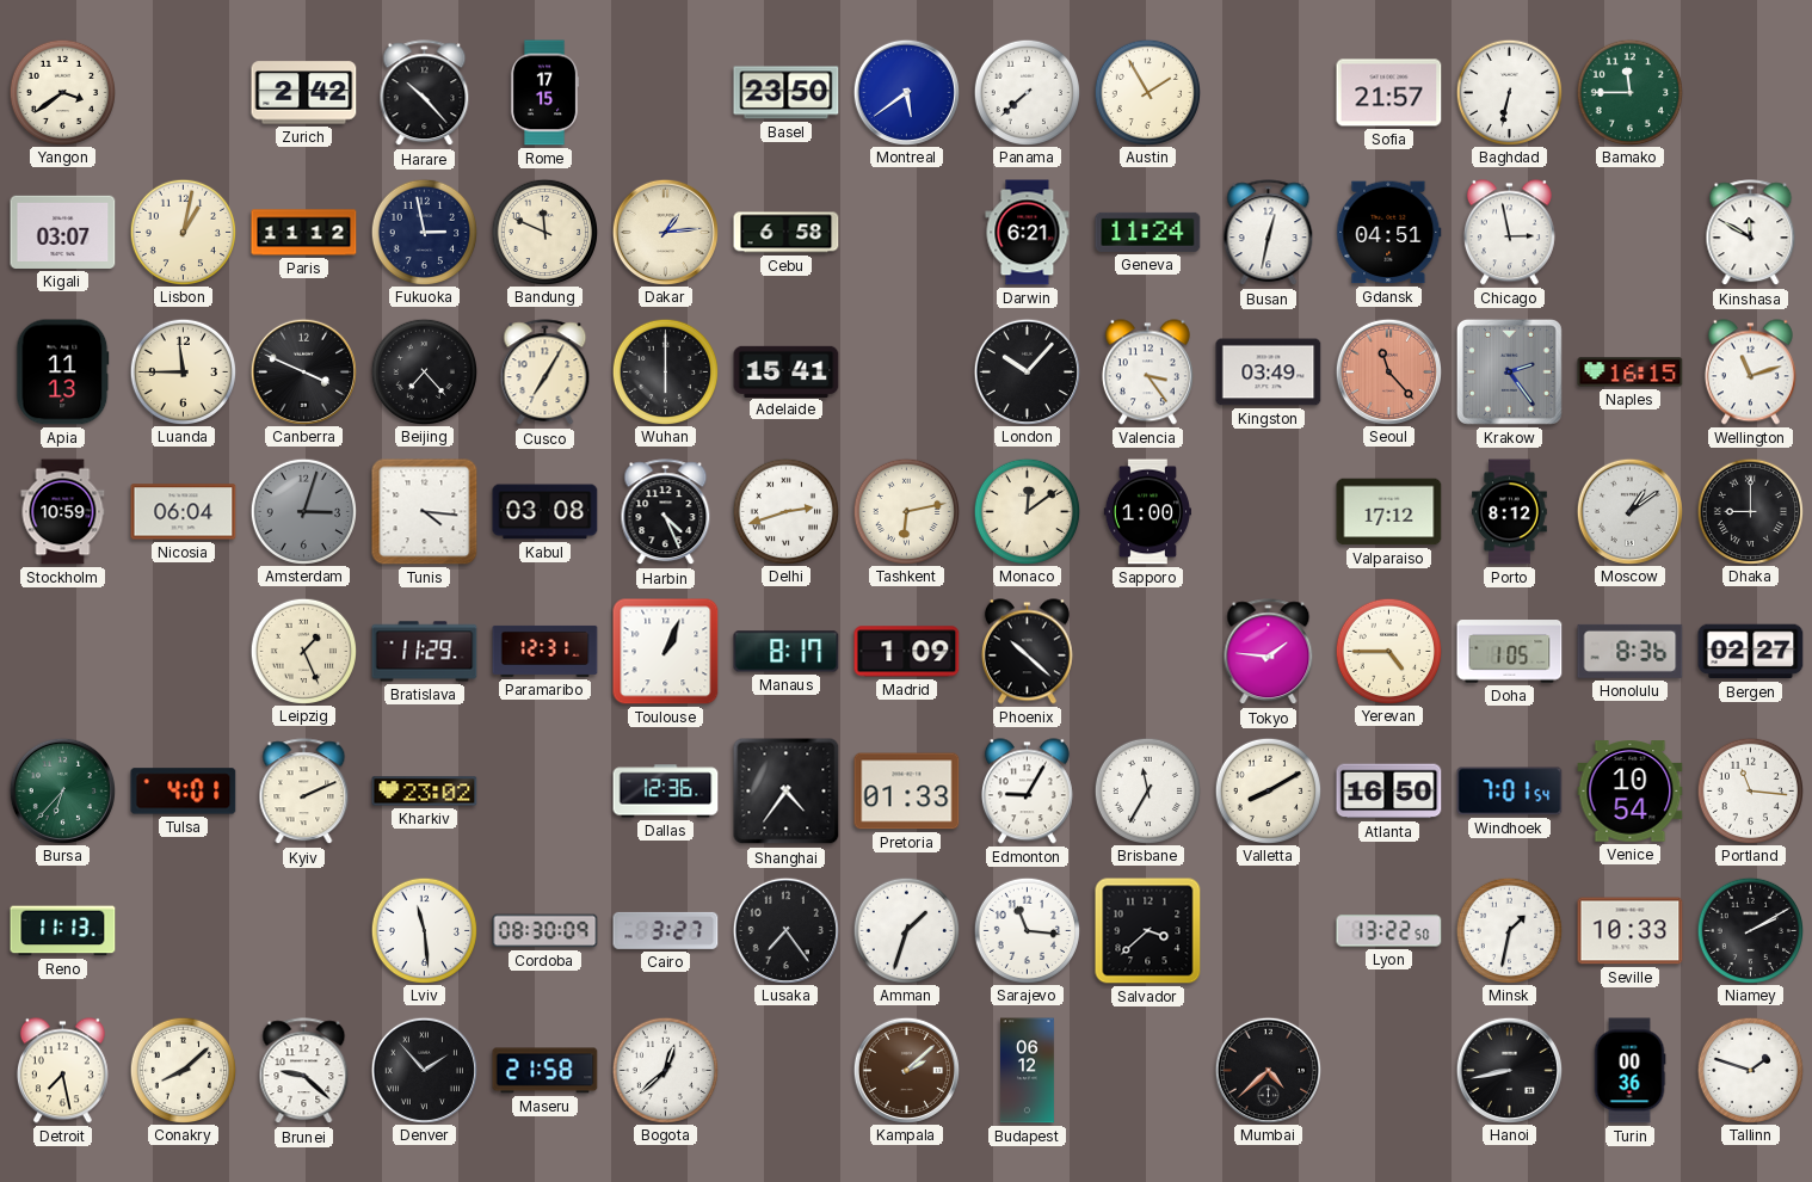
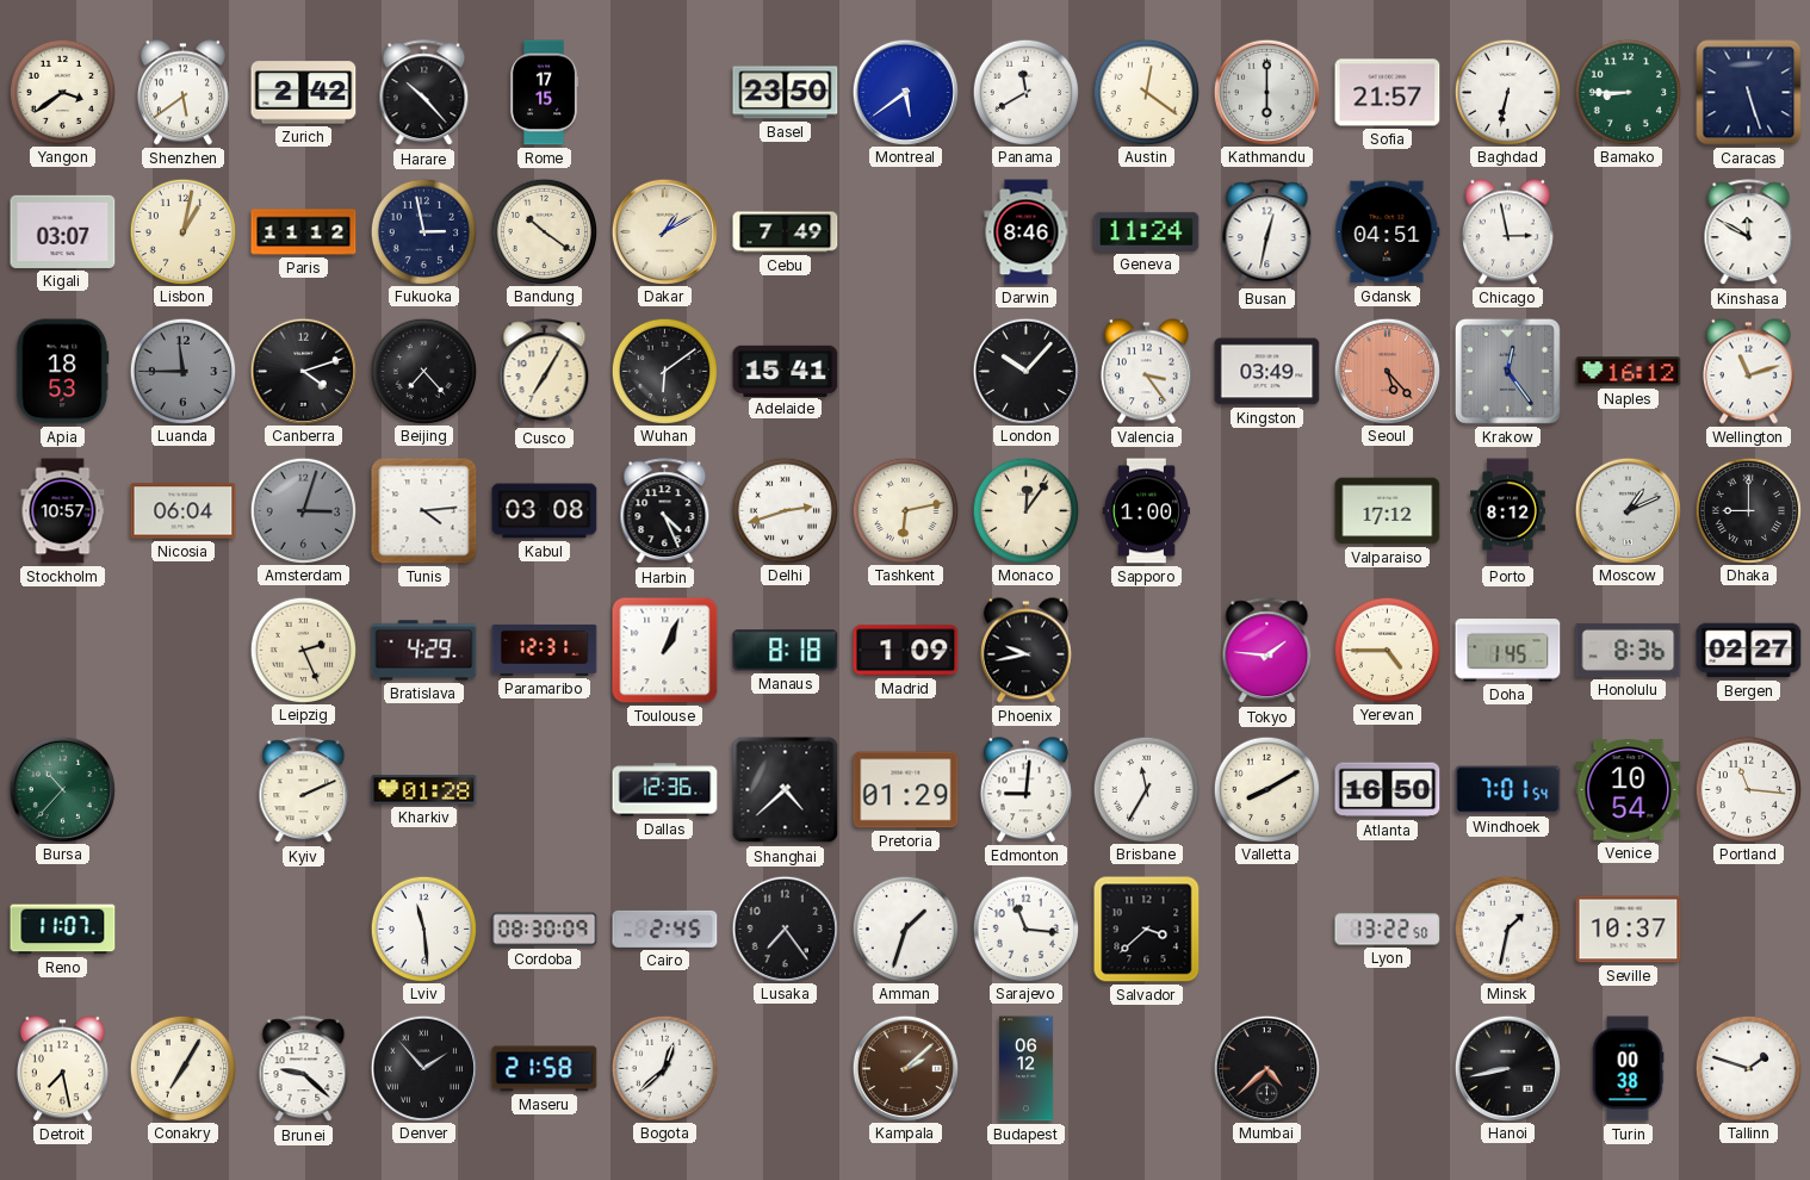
Shenzhen: none -> 5:39 (182, 93)
Panama: 7:38 -> 11:40 (1025, 92)
Austin: 1:55 -> 12:21 (1146, 92)
Kathmandu: none -> 6:00 (1266, 92)
Bamako: 11:45 -> 8:45 (1628, 92)
Caracas: none -> 5:27 (1749, 93)
Bandung: 11:49 -> 10:21 (544, 231)
Dakar: 1:14 -> 1:10 (664, 231)
Cebu: 6:58 -> 7:49 (786, 232)
Darwin: 6:21 -> 8:46 (1027, 232)
Apia: 11:13 -> 18:53 (63, 372)
Luanda dial: cream -> grey (182, 371)
Canberra: 3:49 -> 4:12 (303, 371)
Wuhan: 6:00 -> 6:09 (664, 371)
Seoul: 11:23 -> 5:23 (1387, 371)
Krakow: 2:24 -> 12:24 (1507, 371)
Naples: 16:15 -> 16:12 (1629, 372)
Stockholm: 10:59 -> 10:57 (63, 511)
Tunis: 4:16 -> 4:14 (424, 511)
Monaco: 12:09 -> 12:06 (1025, 510)
Moscow: 1:09 -> 1:11 (1628, 510)
Leipzig: 1:26 -> 2:26 (303, 650)
Bratislava: 11:29 -> 4:29 (424, 651)
Manaus: 8:17 -> 8:18 (786, 651)
Phoenix: 10:22 -> 9:43 (1025, 651)
Doha: 1:05 -> 1:45 (1508, 651)
Bursa: 6:37 -> 10:37 (62, 789)
Tulsa: 4:01 -> none (184, 792)
Kharkiv: 23:02 -> 01:28 (424, 790)
Shanghai: 4:36 -> 4:38 (786, 790)
Pretoria: 01:33 -> 01:29 (906, 790)
Edmonton: 9:05 -> 9:01 (1025, 790)
Reno: 11:13 -> 11:07 (63, 930)
Cairo: 3:27 -> 2:45 (665, 929)
Seville: 10:33 -> 10:37 (1629, 930)
Niamey: 2:10 -> none (1750, 930)
Conakry: 8:08 -> 7:05 (182, 1068)
Turin: 00:36 -> 00:38 (1628, 1069)
